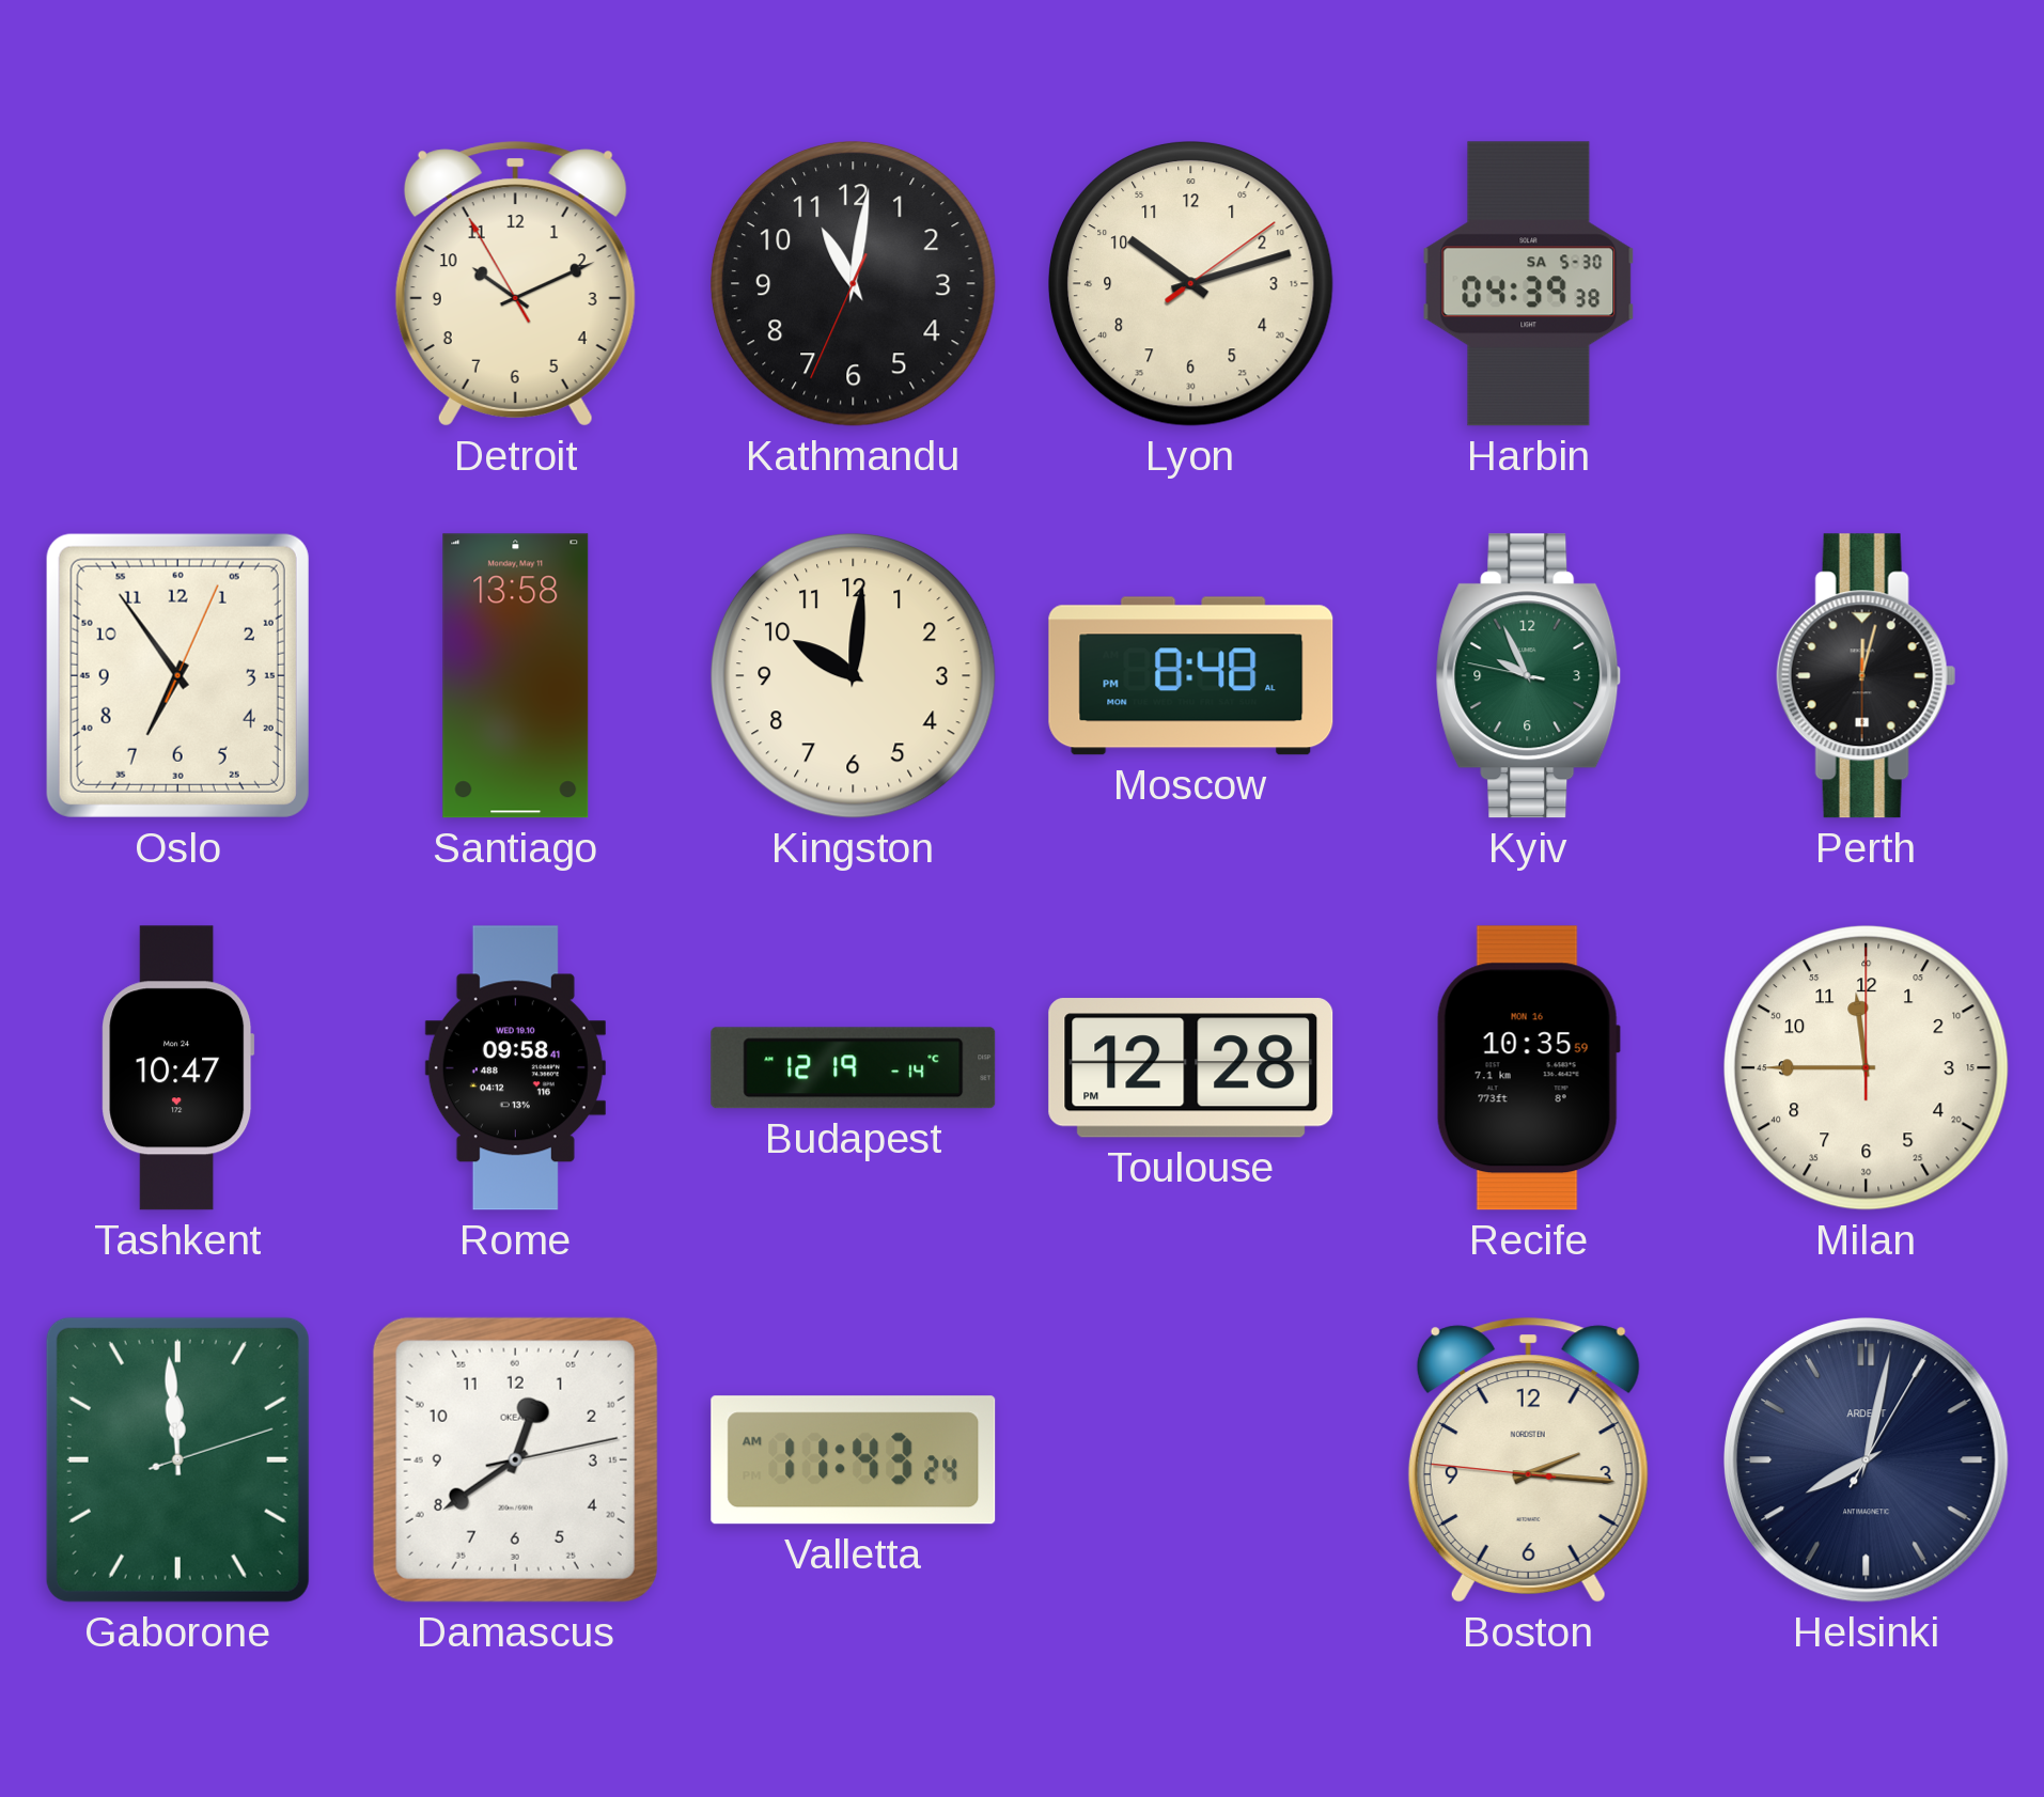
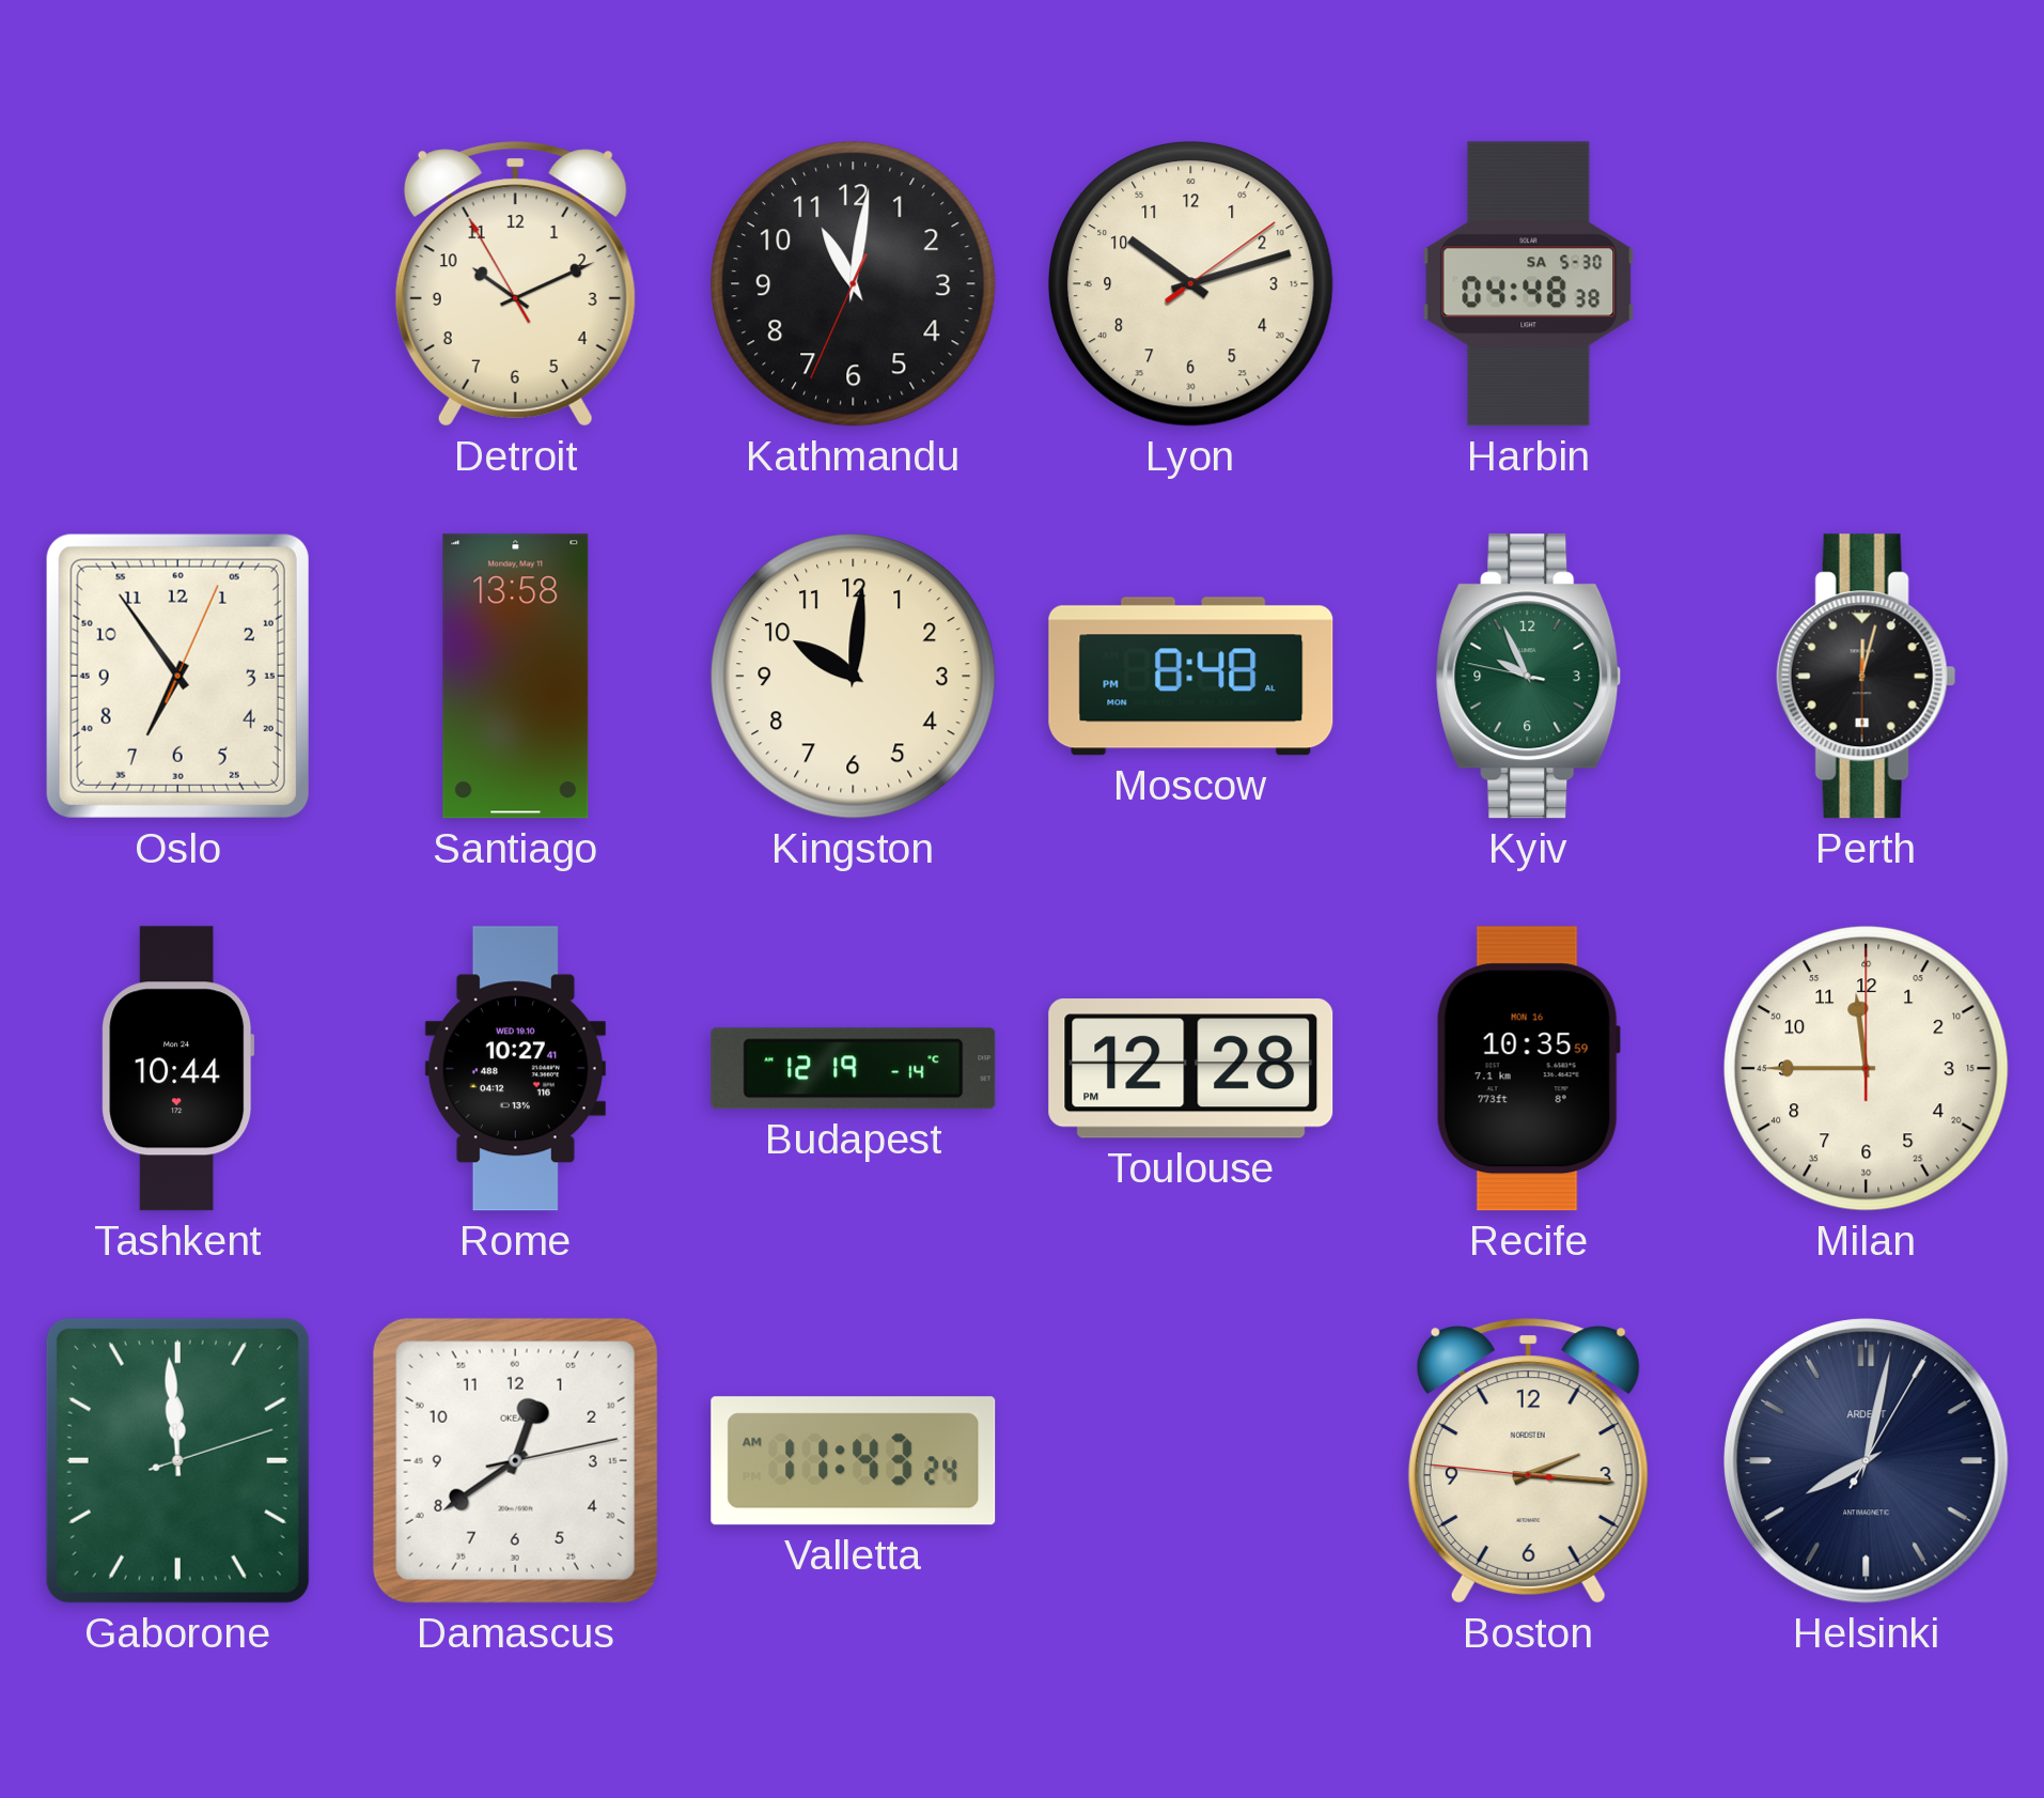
Harbin: 04:39 -> 04:48 (1529, 284)
Tashkent: 10:47 -> 10:44 (178, 1069)
Rome: 09:58 -> 10:27 (515, 1069)
